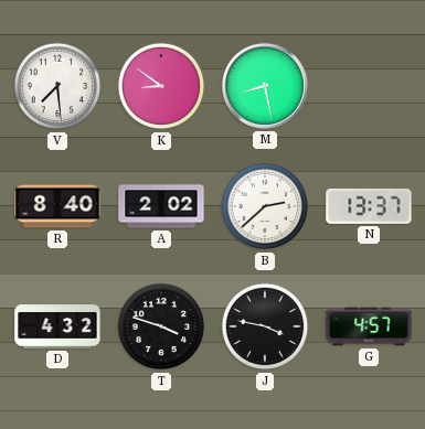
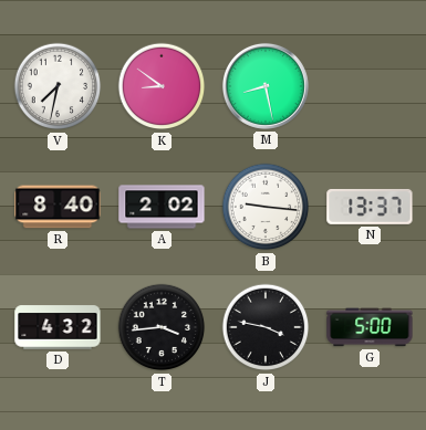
V: 7:29 -> 7:32 (58, 86)
B: 2:38 -> 9:16 (266, 207)
T: 3:48 -> 3:44 (162, 327)
G: 4:57 -> 5:00 (370, 327)
